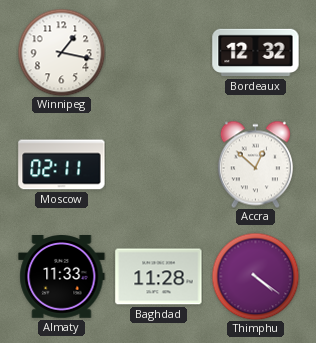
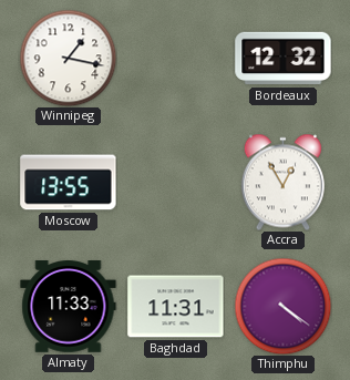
Moscow: 02:11 -> 13:55 (69, 183)
Accra: 12:52 -> 12:55 (282, 182)
Baghdad: 11:28 -> 11:31 (176, 307)
